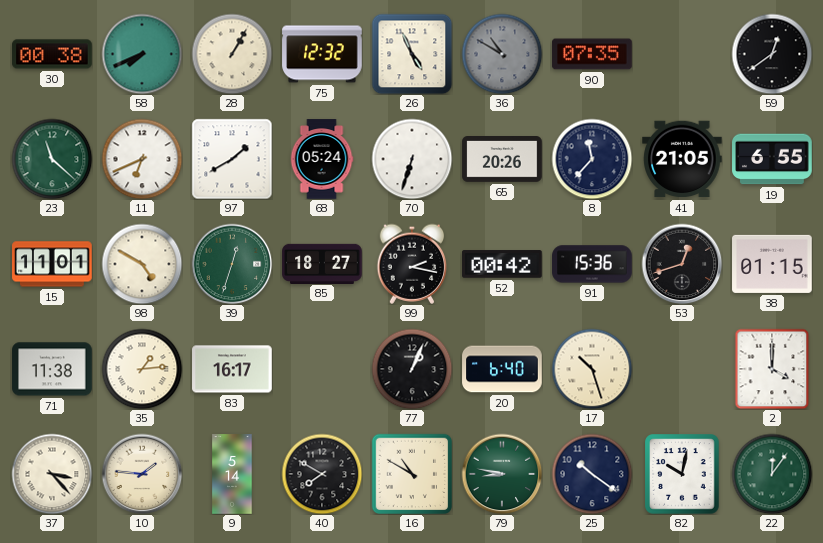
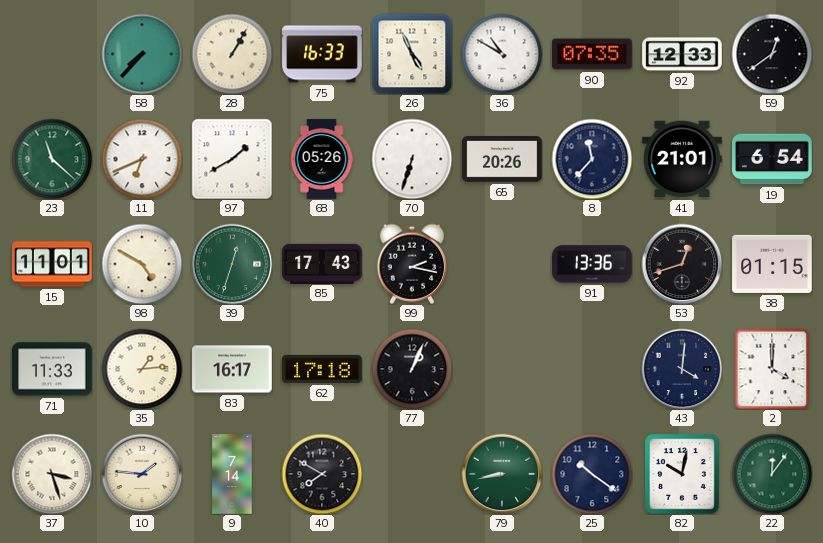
30: 00:38 -> none (52, 54)
58: 7:41 -> 7:37 (142, 54)
75: 12:32 -> 16:33 (322, 54)
36 dial: grey -> white (502, 54)
92: none -> 12:33 (682, 54)
68: 05:24 -> 05:26 (322, 159)
41: 21:05 -> 21:01 (682, 159)
19: 6:55 -> 6:54 (772, 159)
85: 18:27 -> 17:43 (322, 263)
52: 00:42 -> none (502, 264)
91: 15:36 -> 13:36 (592, 264)
71: 11:38 -> 11:33 (52, 369)
62: none -> 17:18 (322, 369)
20: 6:40 -> none (502, 369)
17: 10:27 -> none (592, 369)
43: none -> 4:01 (682, 369)
37: 3:23 -> 3:27 (52, 474)
9: 5:14 -> 7:14 (232, 474)
16: 10:50 -> none (411, 473)
79: 8:47 -> 8:43 (502, 474)
